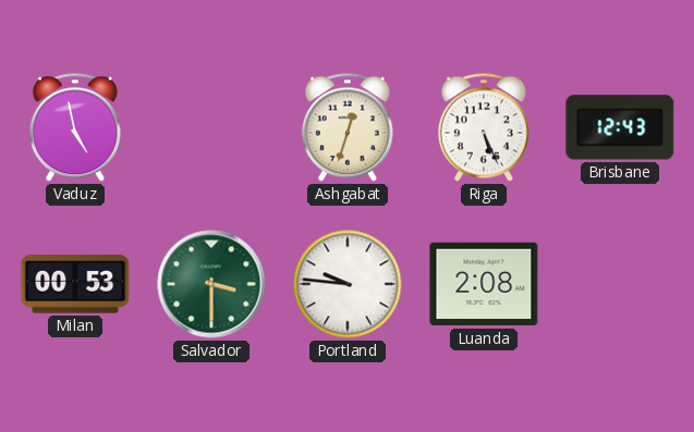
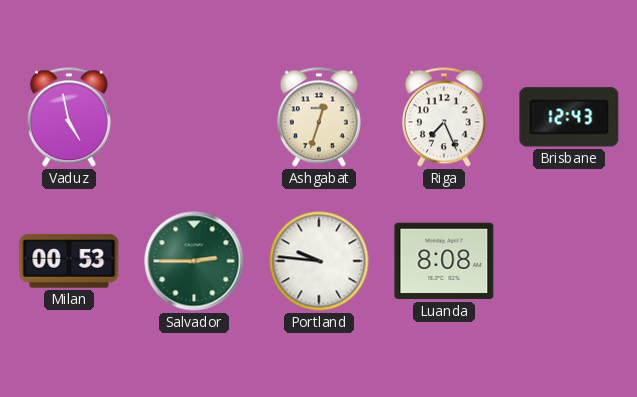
Riga: 5:26 -> 7:26 (444, 117)
Salvador: 3:30 -> 2:45 (194, 261)
Luanda: 2:08 -> 8:08 (444, 261)
